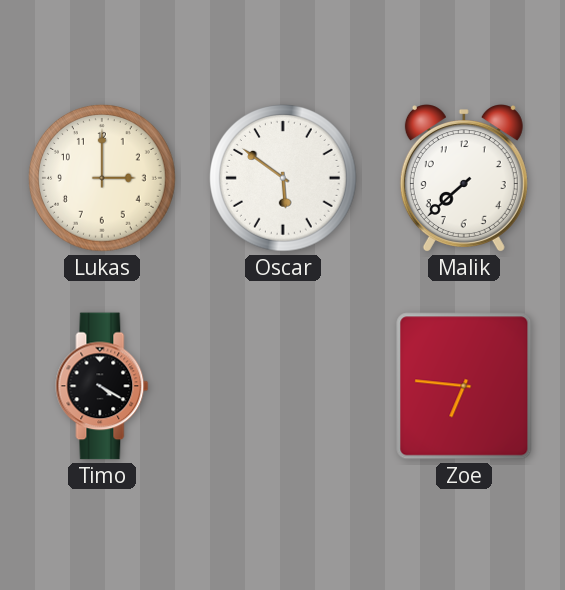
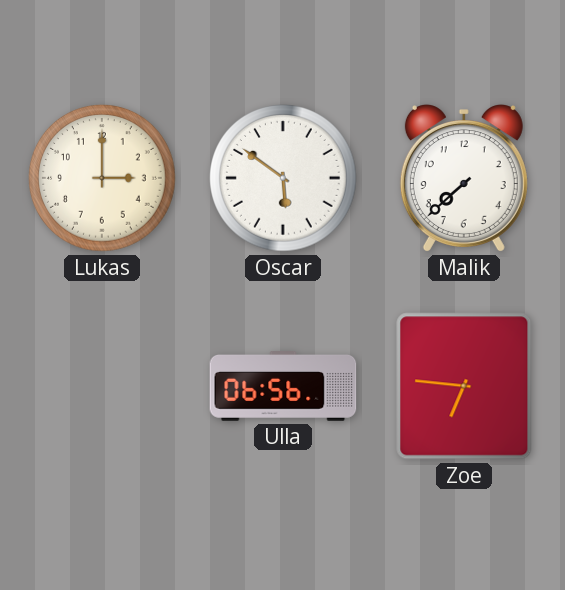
Timo: 4:20 -> none (102, 386)
Ulla: none -> 06:56 (283, 387)
